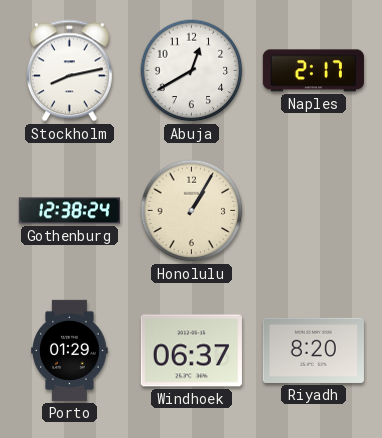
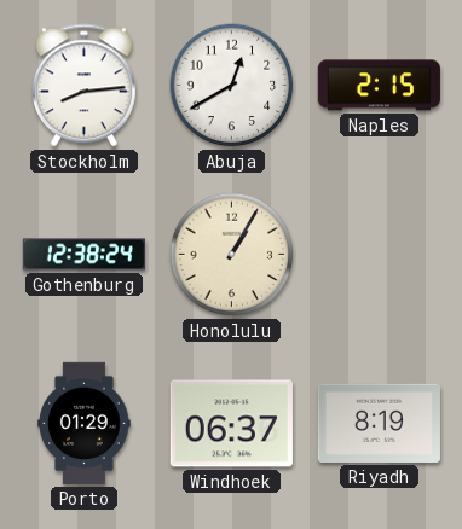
Stockholm: 8:13 -> 8:14 (83, 86)
Naples: 2:17 -> 2:15 (379, 86)
Riyadh: 8:20 -> 8:19 (379, 423)
